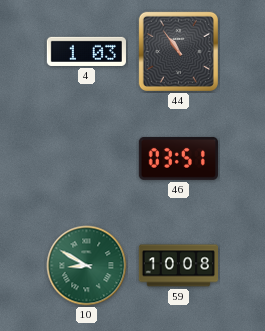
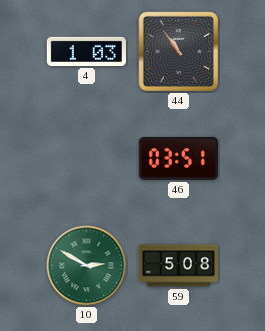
10: 8:50 -> 2:50 (87, 266)
59: 10:08 -> 5:08 (178, 266)
